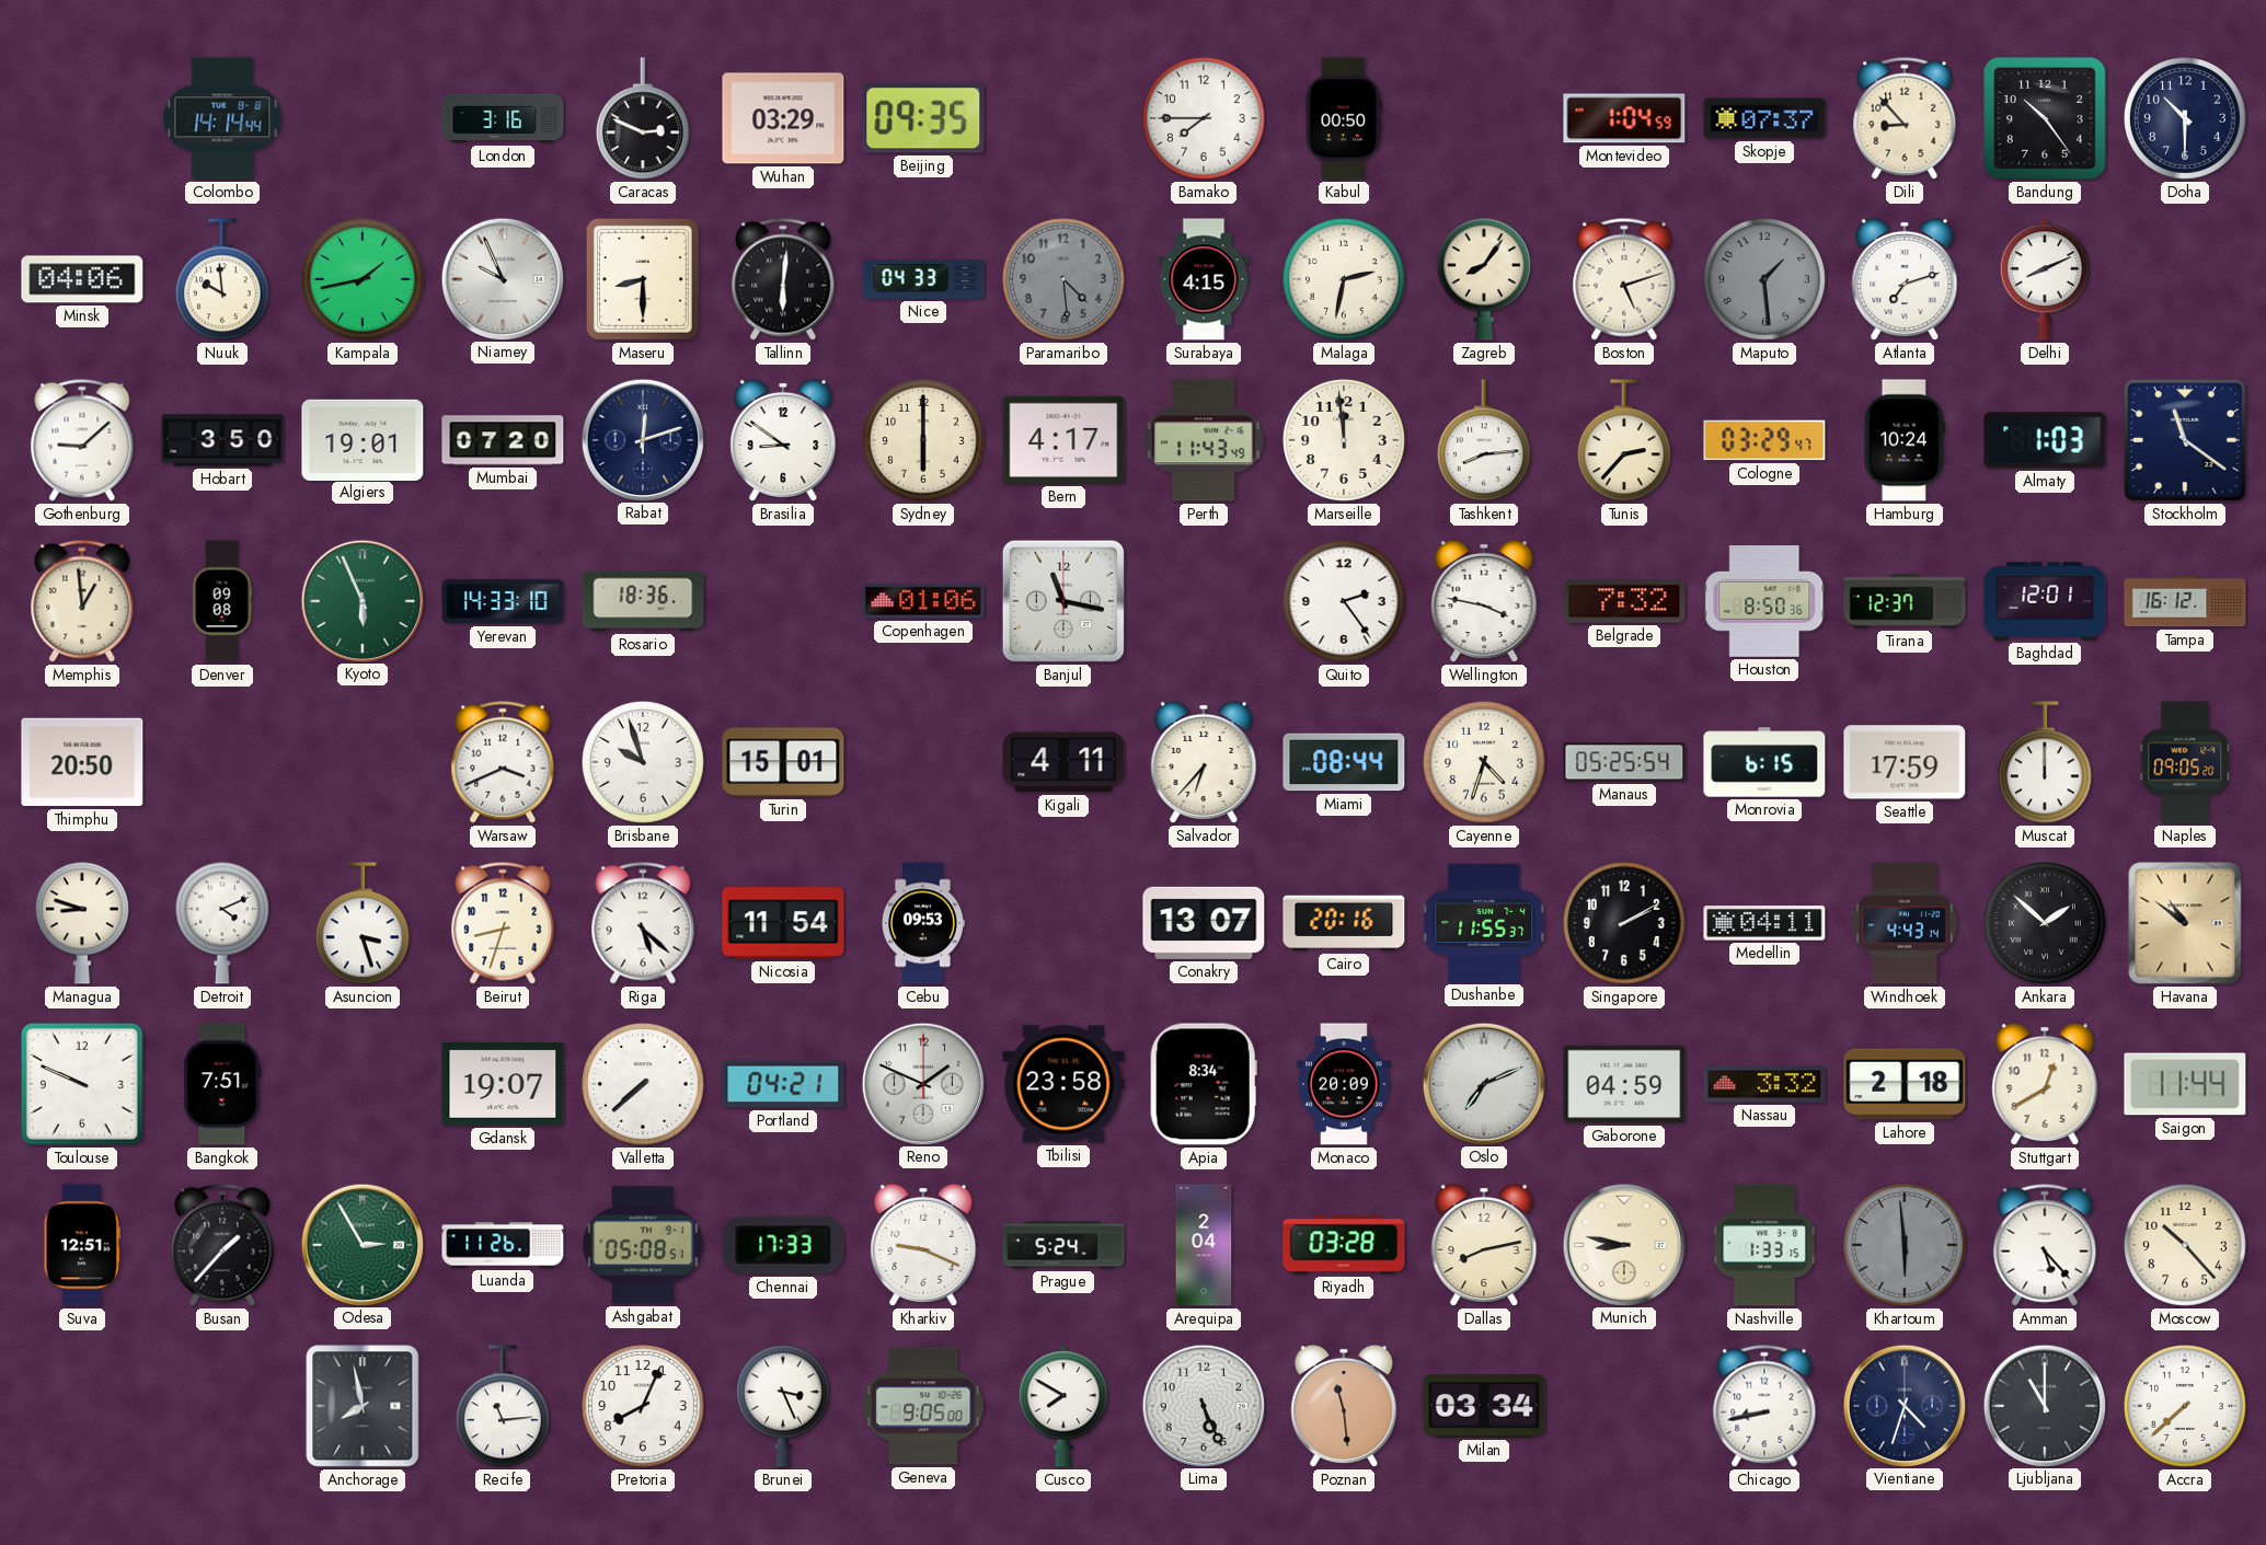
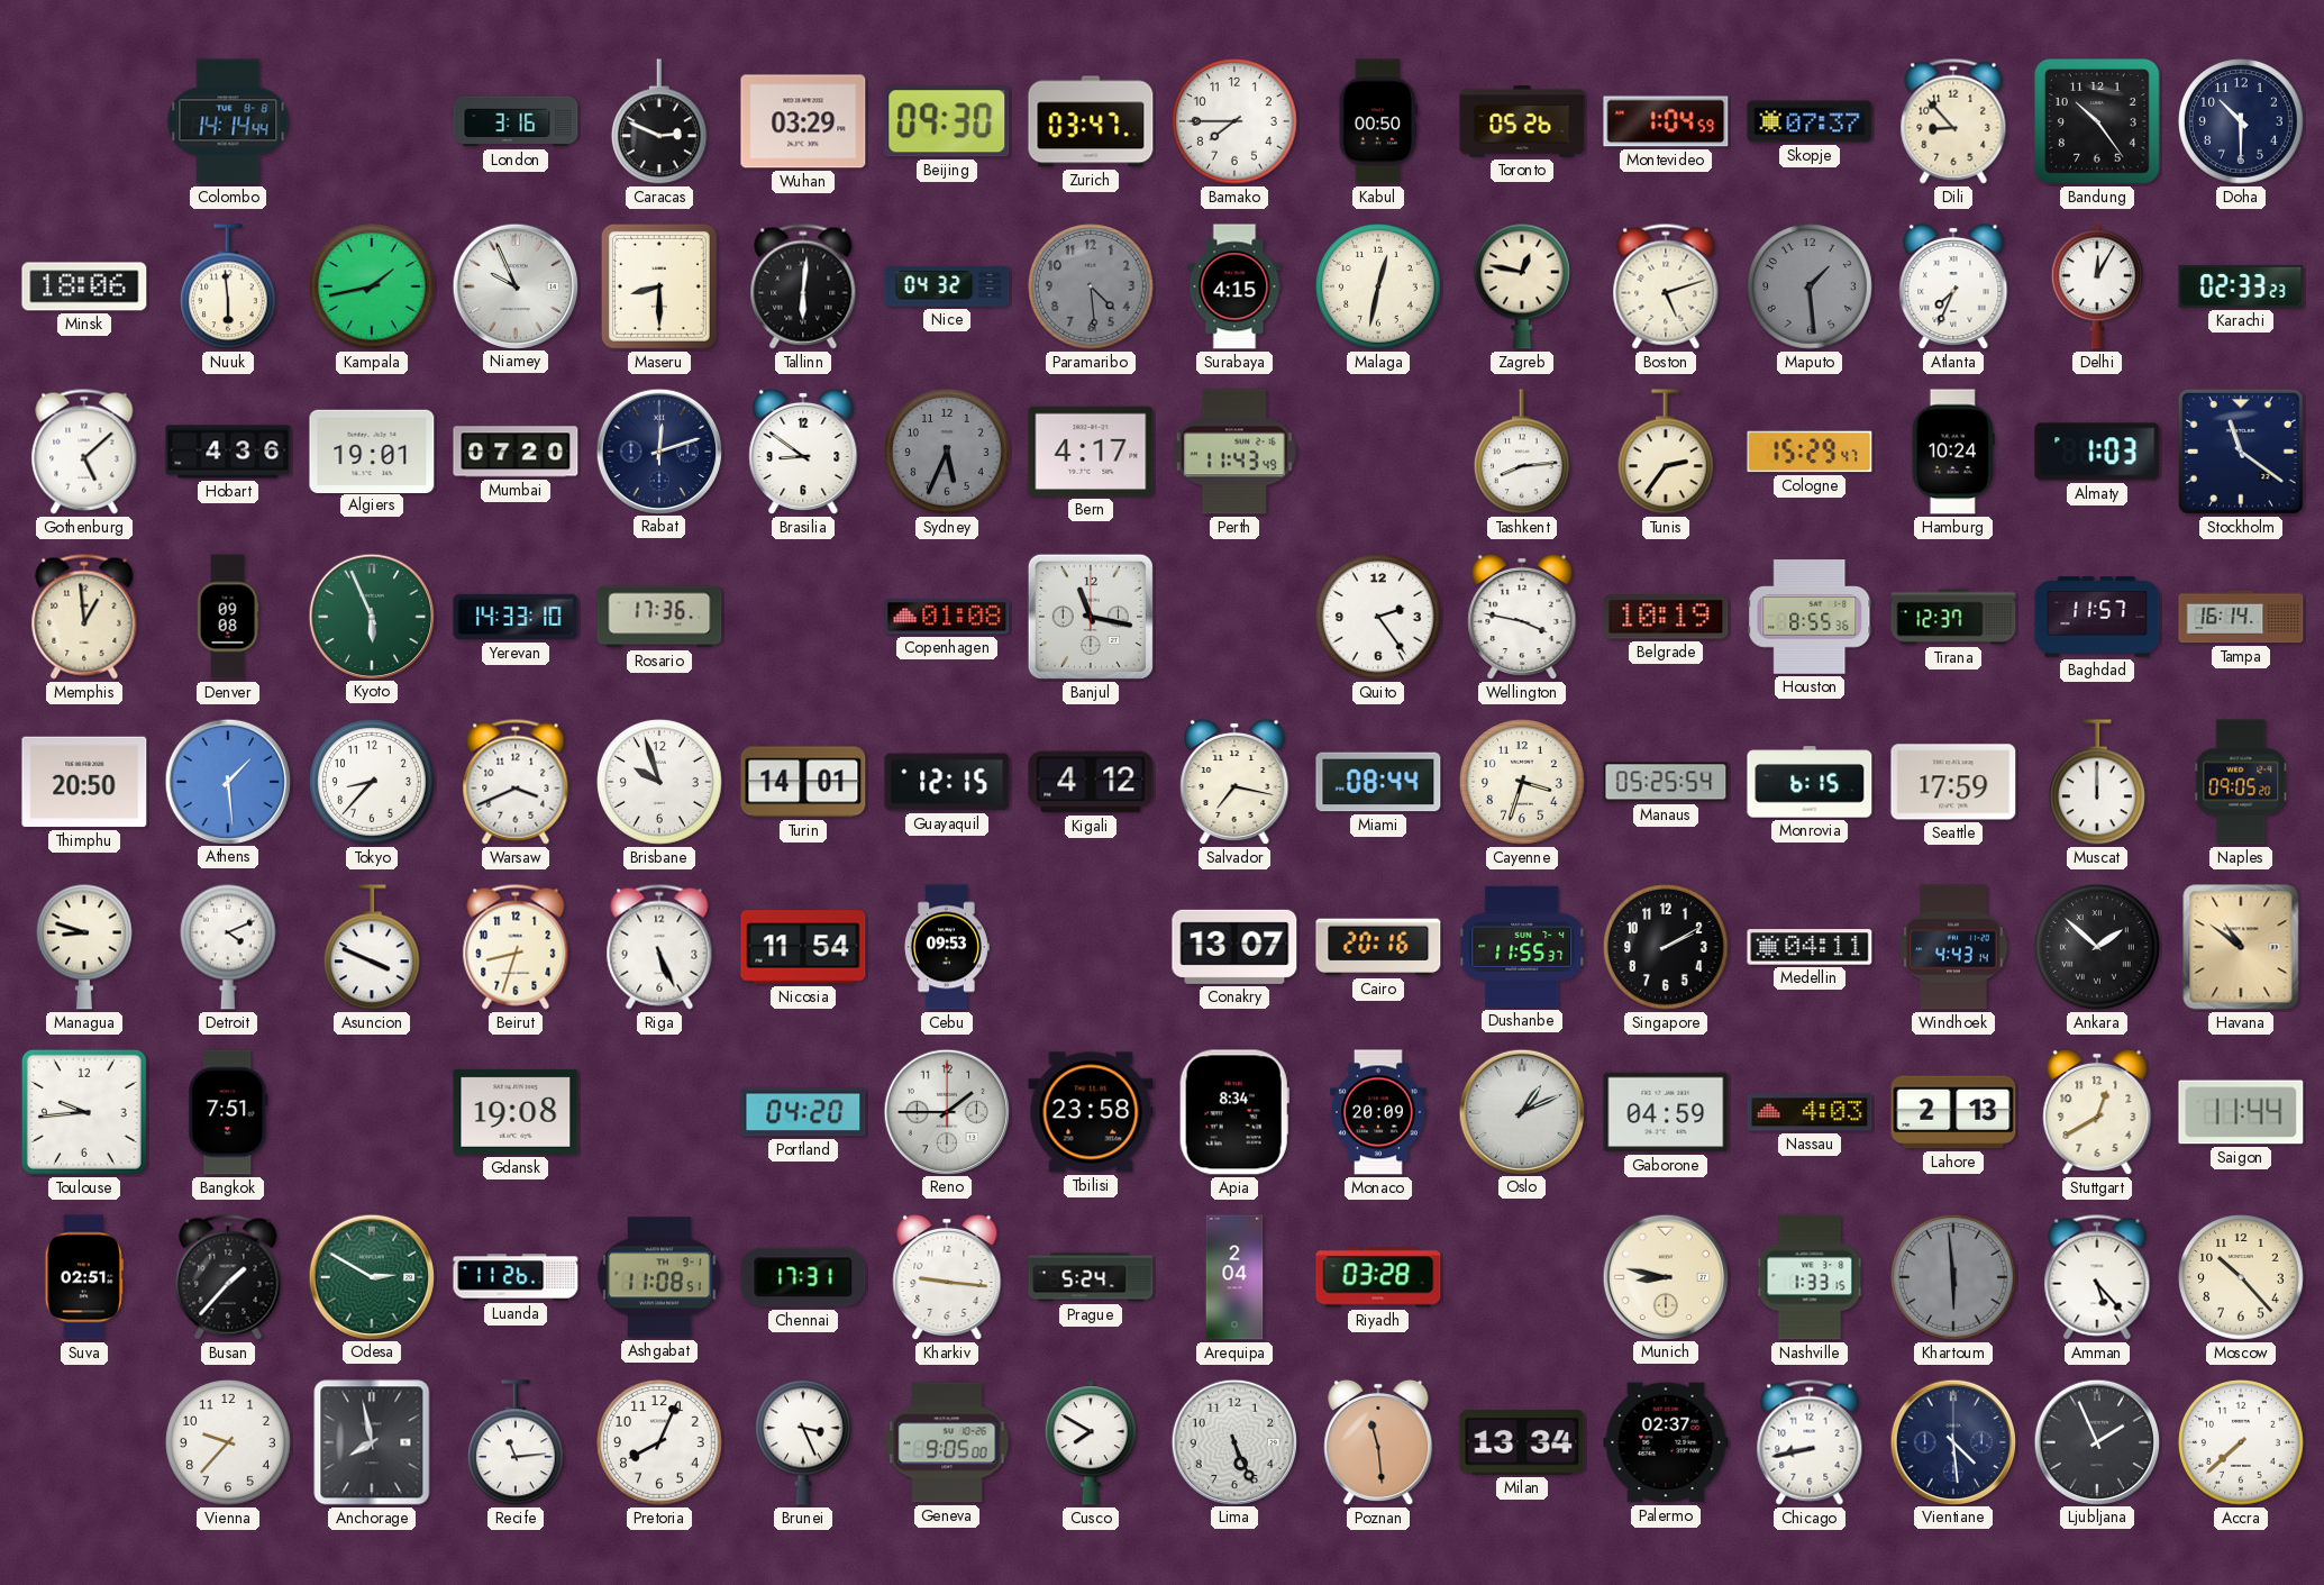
Beijing: 09:35 -> 09:30 (947, 121)
Zurich: none -> 03:47 (1091, 121)
Toronto: none -> 05:26 (1522, 121)
Minsk: 04:06 -> 18:06 (84, 286)
Nuuk: 9:59 -> 5:59 (228, 288)
Nice: 04:33 -> 04:32 (947, 286)
Malaga: 2:32 -> 12:32 (1379, 288)
Zagreb: 8:06 -> 12:47 (1522, 286)
Atlanta: 7:12 -> 7:34 (1953, 286)
Delhi: 8:11 -> 12:05 (2097, 286)
Karachi: none -> 02:33 (2241, 286)
Gothenburg: 9:08 -> 5:08 (84, 452)
Hobart: 3:50 -> 4:36 (228, 452)
Sydney: 6:00 -> 5:34 (948, 453)
Sydney dial: cream -> grey (948, 453)
Marseille: 11:59 -> none (1345, 441)
Tunis: 2:37 -> 2:36 (1666, 453)
Cologne: 03:29 -> 15:29 (1810, 452)
Rosario: 18:36 -> 17:36 (659, 617)
Copenhagen: 01:06 -> 01:08 (947, 617)
Belgrade: 7:32 -> 10:19 (1666, 617)
Houston: 8:50 -> 8:55 (1810, 617)
Baghdad: 12:01 -> 11:57 (2097, 617)
Tampa: 16:12 -> 16:14 (2241, 617)
Athens: none -> 1:29 (227, 781)
Tokyo: none -> 8:37 (373, 783)
Turin: 15:01 -> 14:01 (803, 782)
Guayaquil: none -> 12:15 (947, 782)
Kigali: 4:11 -> 4:12 (1091, 782)
Salvador: 6:37 -> 7:17 (1234, 782)
Cayenne: 4:33 -> 3:33 (1523, 783)
Asuncion: 3:27 -> 3:49 (372, 948)
Riga: 5:22 -> 5:26 (659, 947)
Toulouse: 9:49 -> 9:44 (84, 1112)
Gdansk: 19:07 -> 19:08 (516, 1112)
Valletta: 7:38 -> none (644, 1085)
Portland: 04:21 -> 04:20 (803, 1112)
Reno: 1:49 -> 1:45 (946, 1111)
Oslo: 7:11 -> 1:11 (1521, 1111)
Nassau: 3:32 -> 4:03 (1810, 1112)
Lahore: 2:18 -> 2:13 (1953, 1112)
Suva: 12:51 -> 02:51 (84, 1277)
Odesa: 2:55 -> 2:50 (371, 1276)
Ashgabat: 05:08 -> 11:08 (659, 1277)
Chennai: 17:33 -> 17:31 (803, 1277)
Kharkiv: 9:19 -> 9:16 (947, 1277)
Dallas: 8:13 -> none (1484, 1245)
Vienna: none -> 9:37 (229, 1443)
Milan: 03:34 -> 13:34 (1522, 1442)
Palermo: none -> 02:37 (1666, 1442)
Vientiane: 4:33 -> 4:29 (1952, 1441)
Ljubljana: 11:00 -> 1:56 (2096, 1441)
